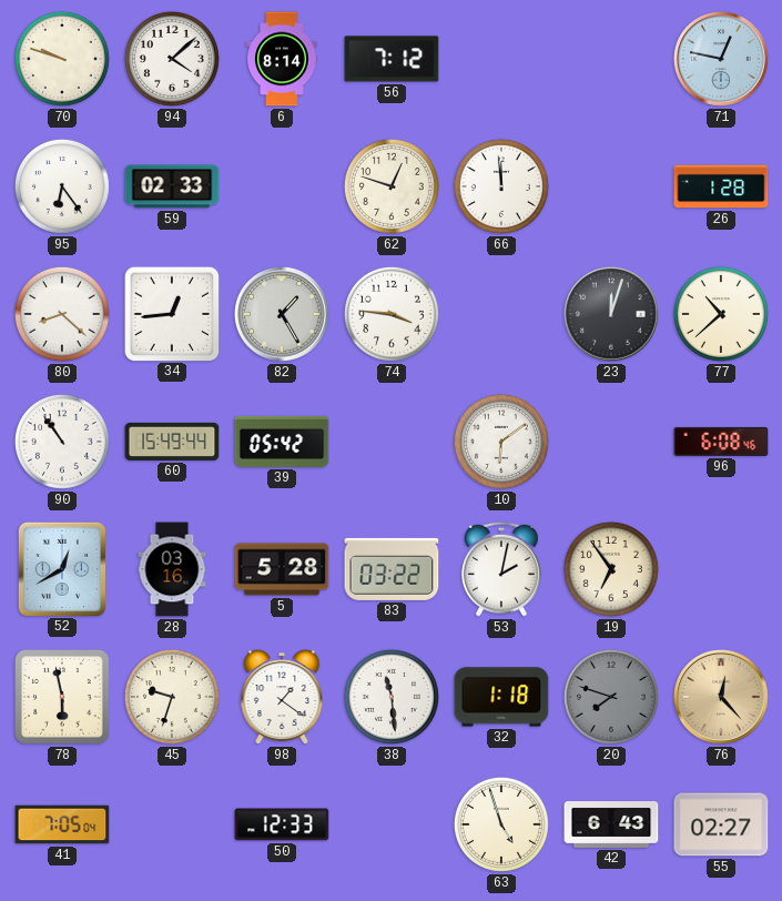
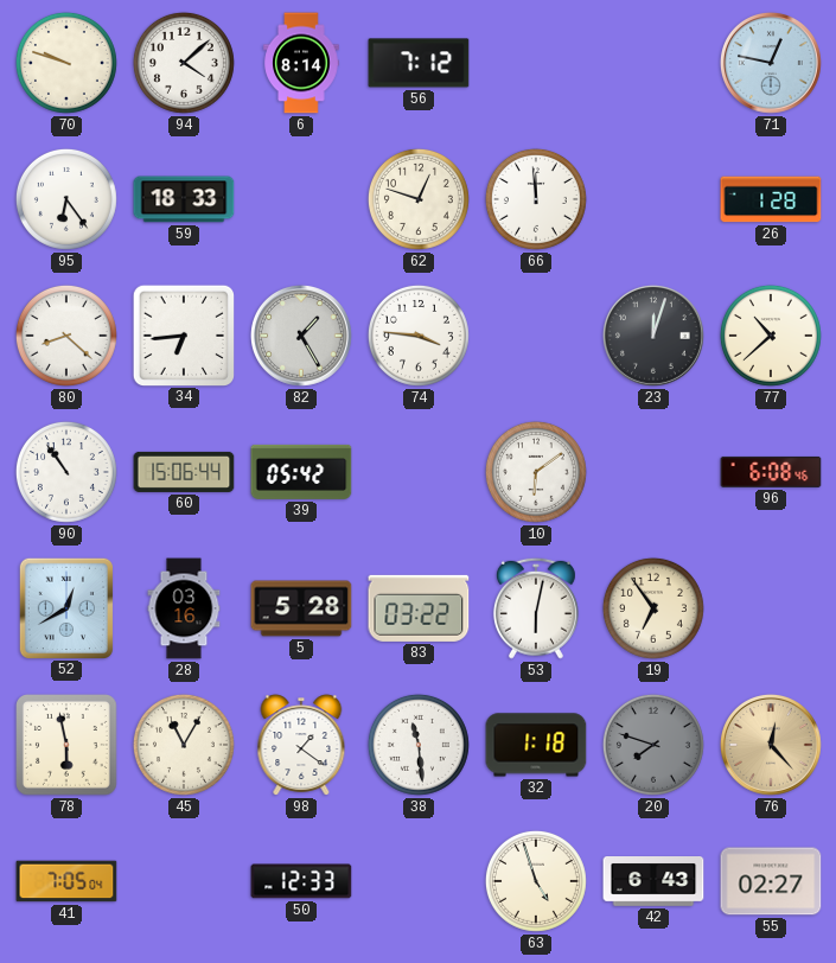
59: 02:33 -> 18:33 (184, 199)
34: 12:44 -> 6:44 (183, 334)
60: 15:49 -> 15:06 (184, 472)
53: 2:02 -> 6:02 (536, 608)
45: 9:33 -> 11:05 (184, 745)
